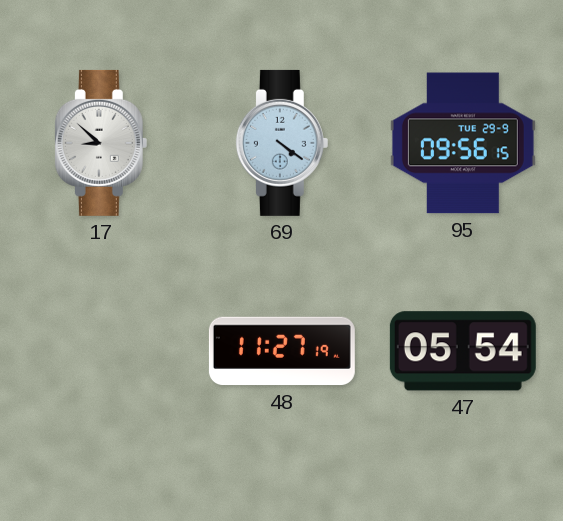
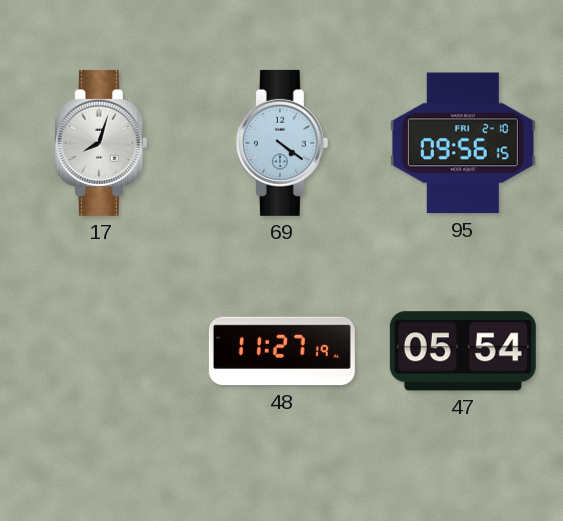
17: 8:52 -> 8:03 (101, 143)
95 date: TUE 29-9 -> FRI 2-10 (463, 143)
